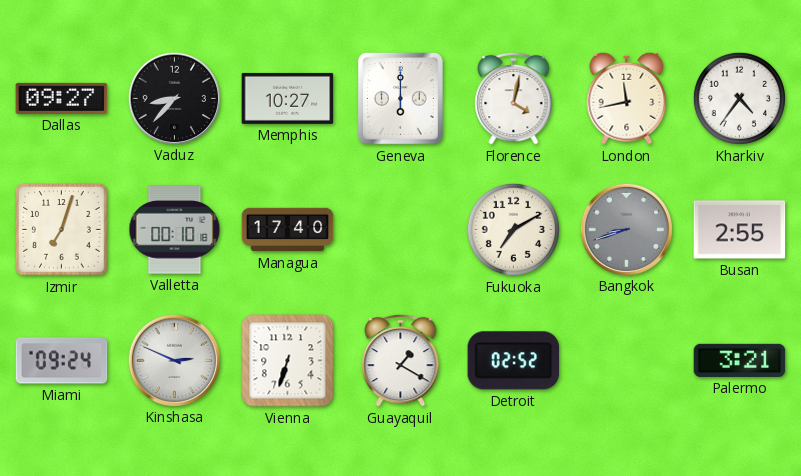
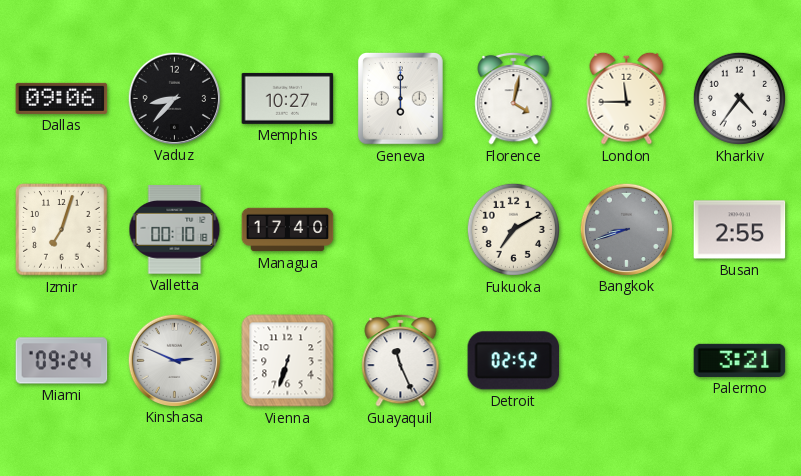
Dallas: 09:27 -> 09:06 (62, 98)
London: 11:43 -> 11:45 (627, 98)
Guayaquil: 1:20 -> 11:26 (401, 360)
